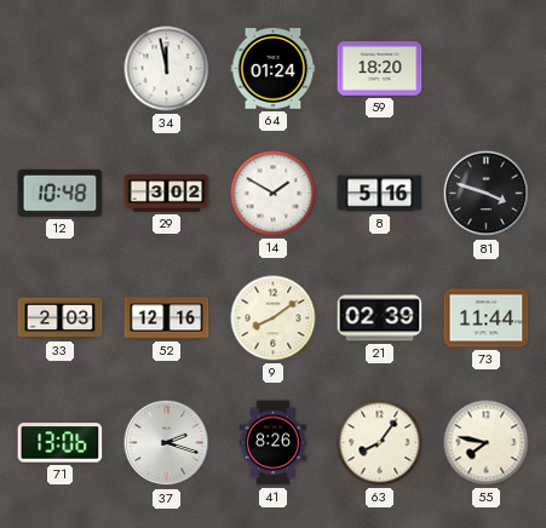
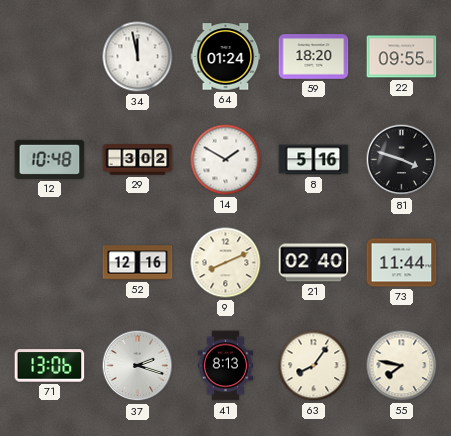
22: none -> 09:55 (402, 57)
33: 2:03 -> none (61, 318)
9: 8:09 -> 8:11 (226, 263)
21: 02:39 -> 02:40 (314, 263)
41: 8:26 -> 8:13 (226, 366)
